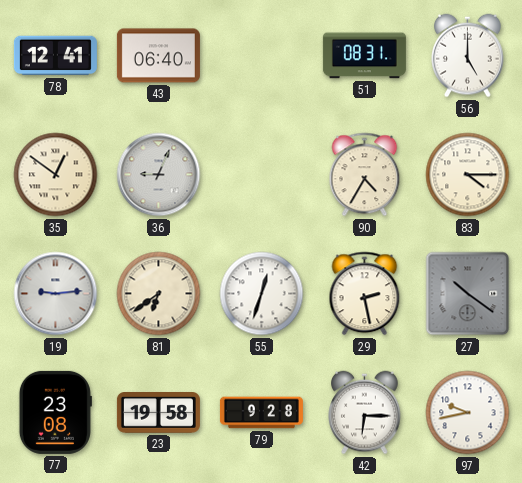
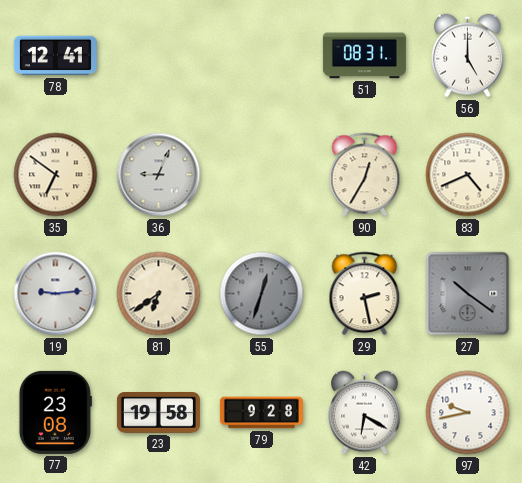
43: 06:40 -> none (158, 56)
35: 12:51 -> 6:51 (56, 175)
90: 4:35 -> 12:35 (365, 175)
83: 4:15 -> 4:41 (468, 175)
55 dial: white -> grey (262, 294)
42: 6:15 -> 6:20 (365, 413)
